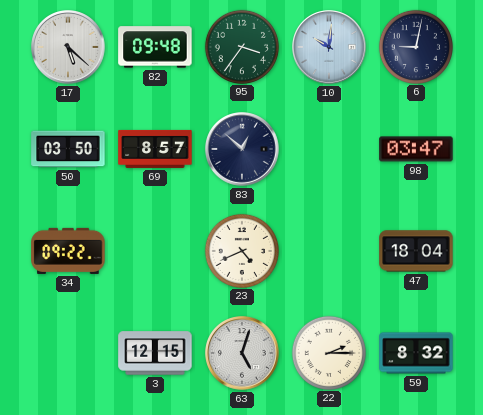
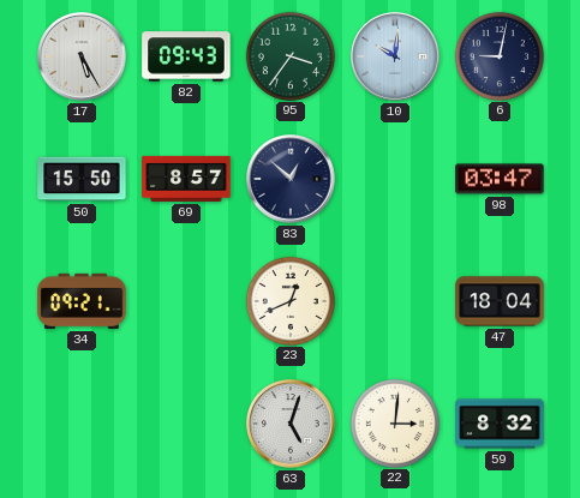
17: 5:22 -> 5:25 (82, 56)
82: 09:48 -> 09:43 (186, 56)
50: 03:50 -> 15:50 (82, 179)
34: 09:22 -> 09:21 (82, 301)
23: 4:41 -> 12:41 (289, 300)
3: 12:15 -> none (155, 353)
22: 2:15 -> 3:01 (394, 422)
